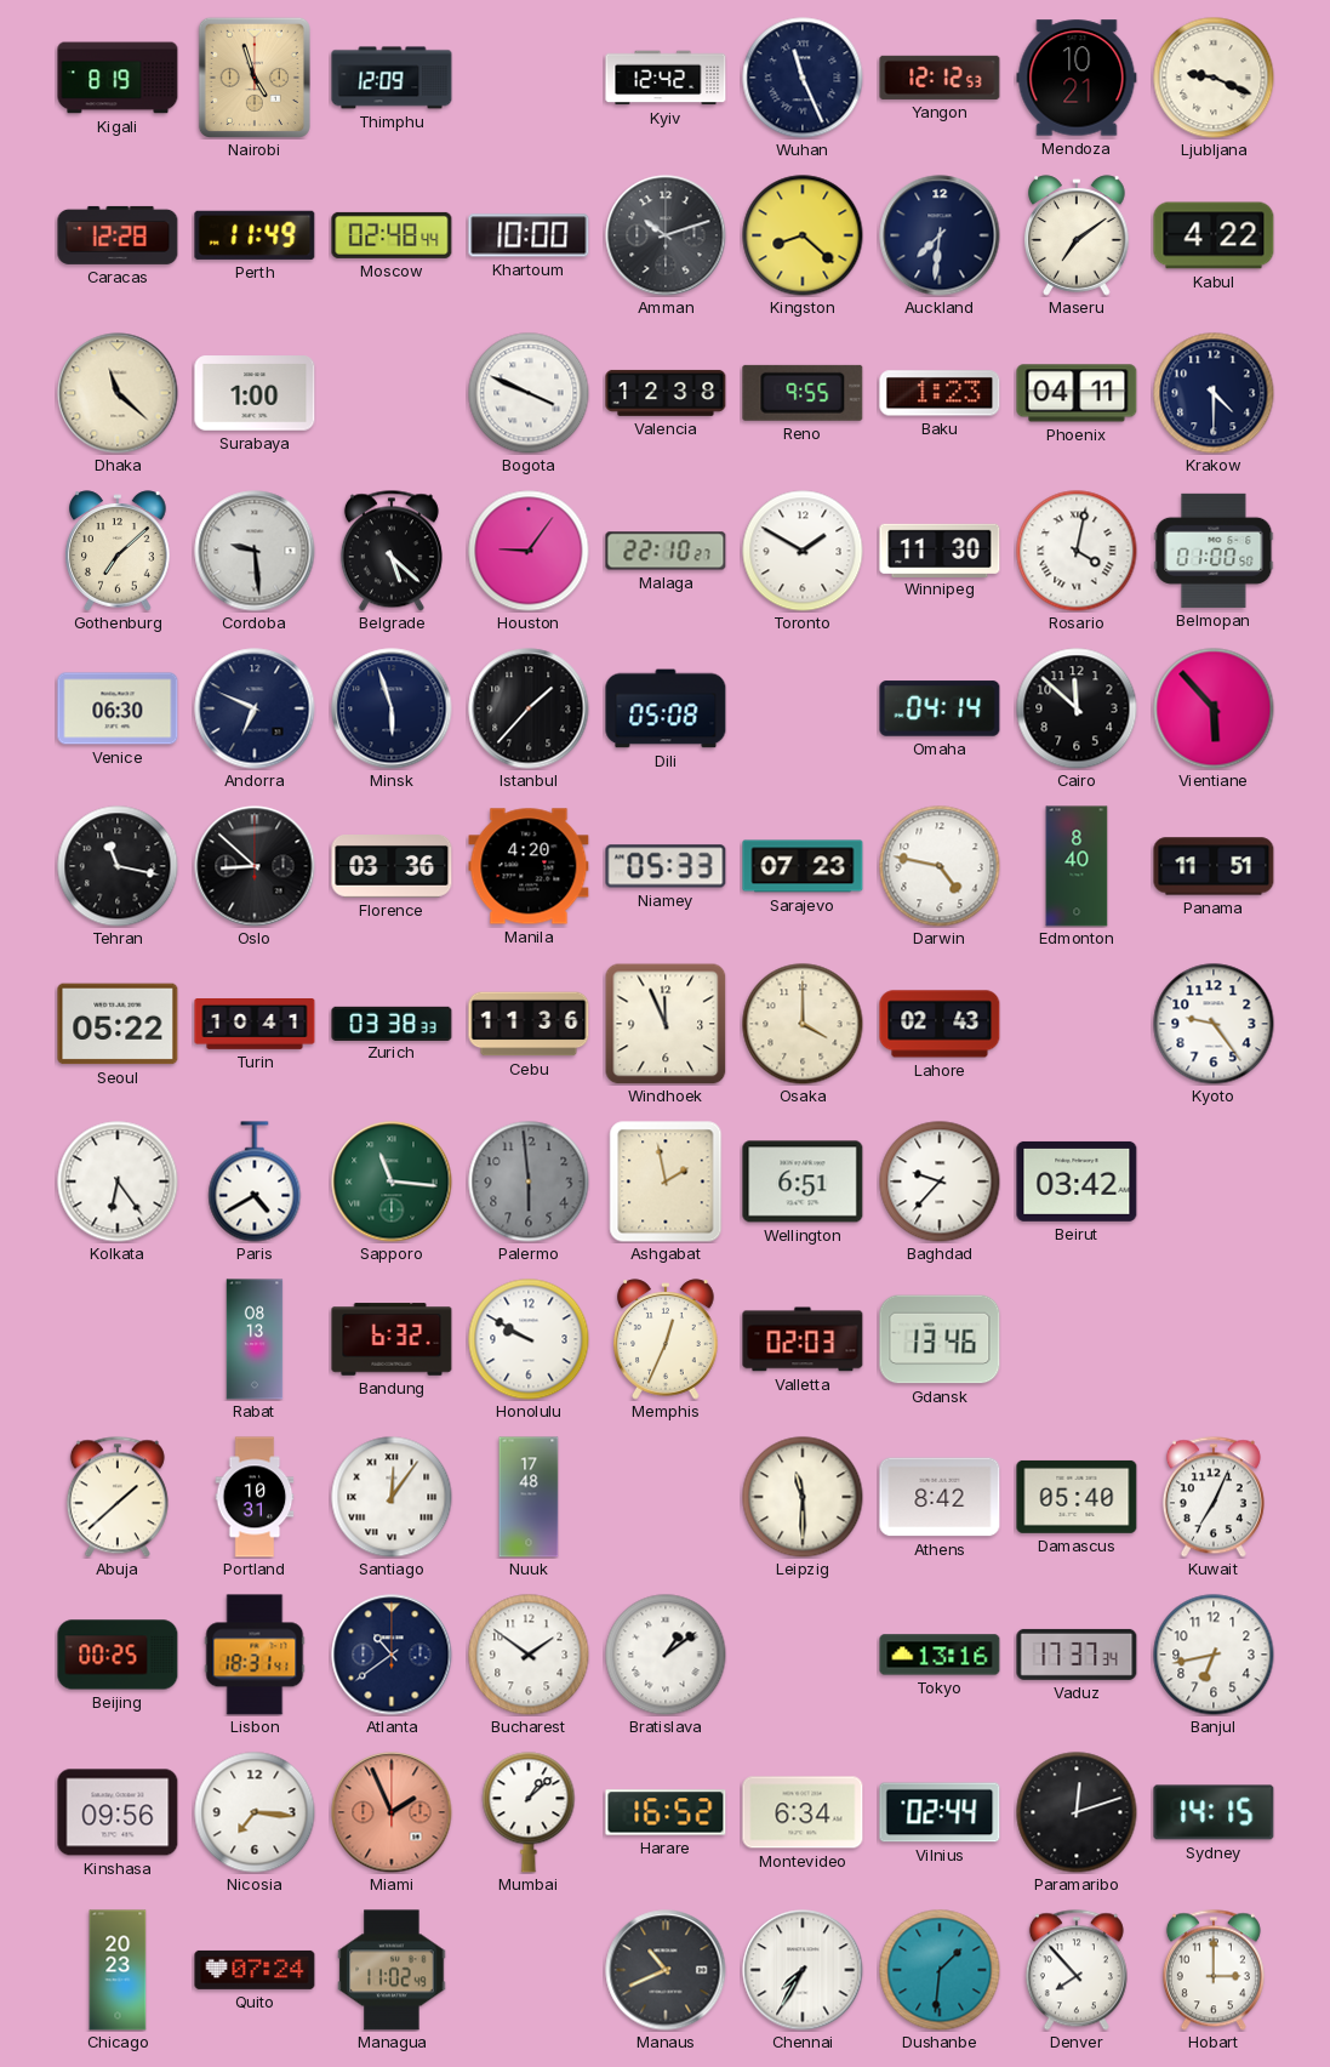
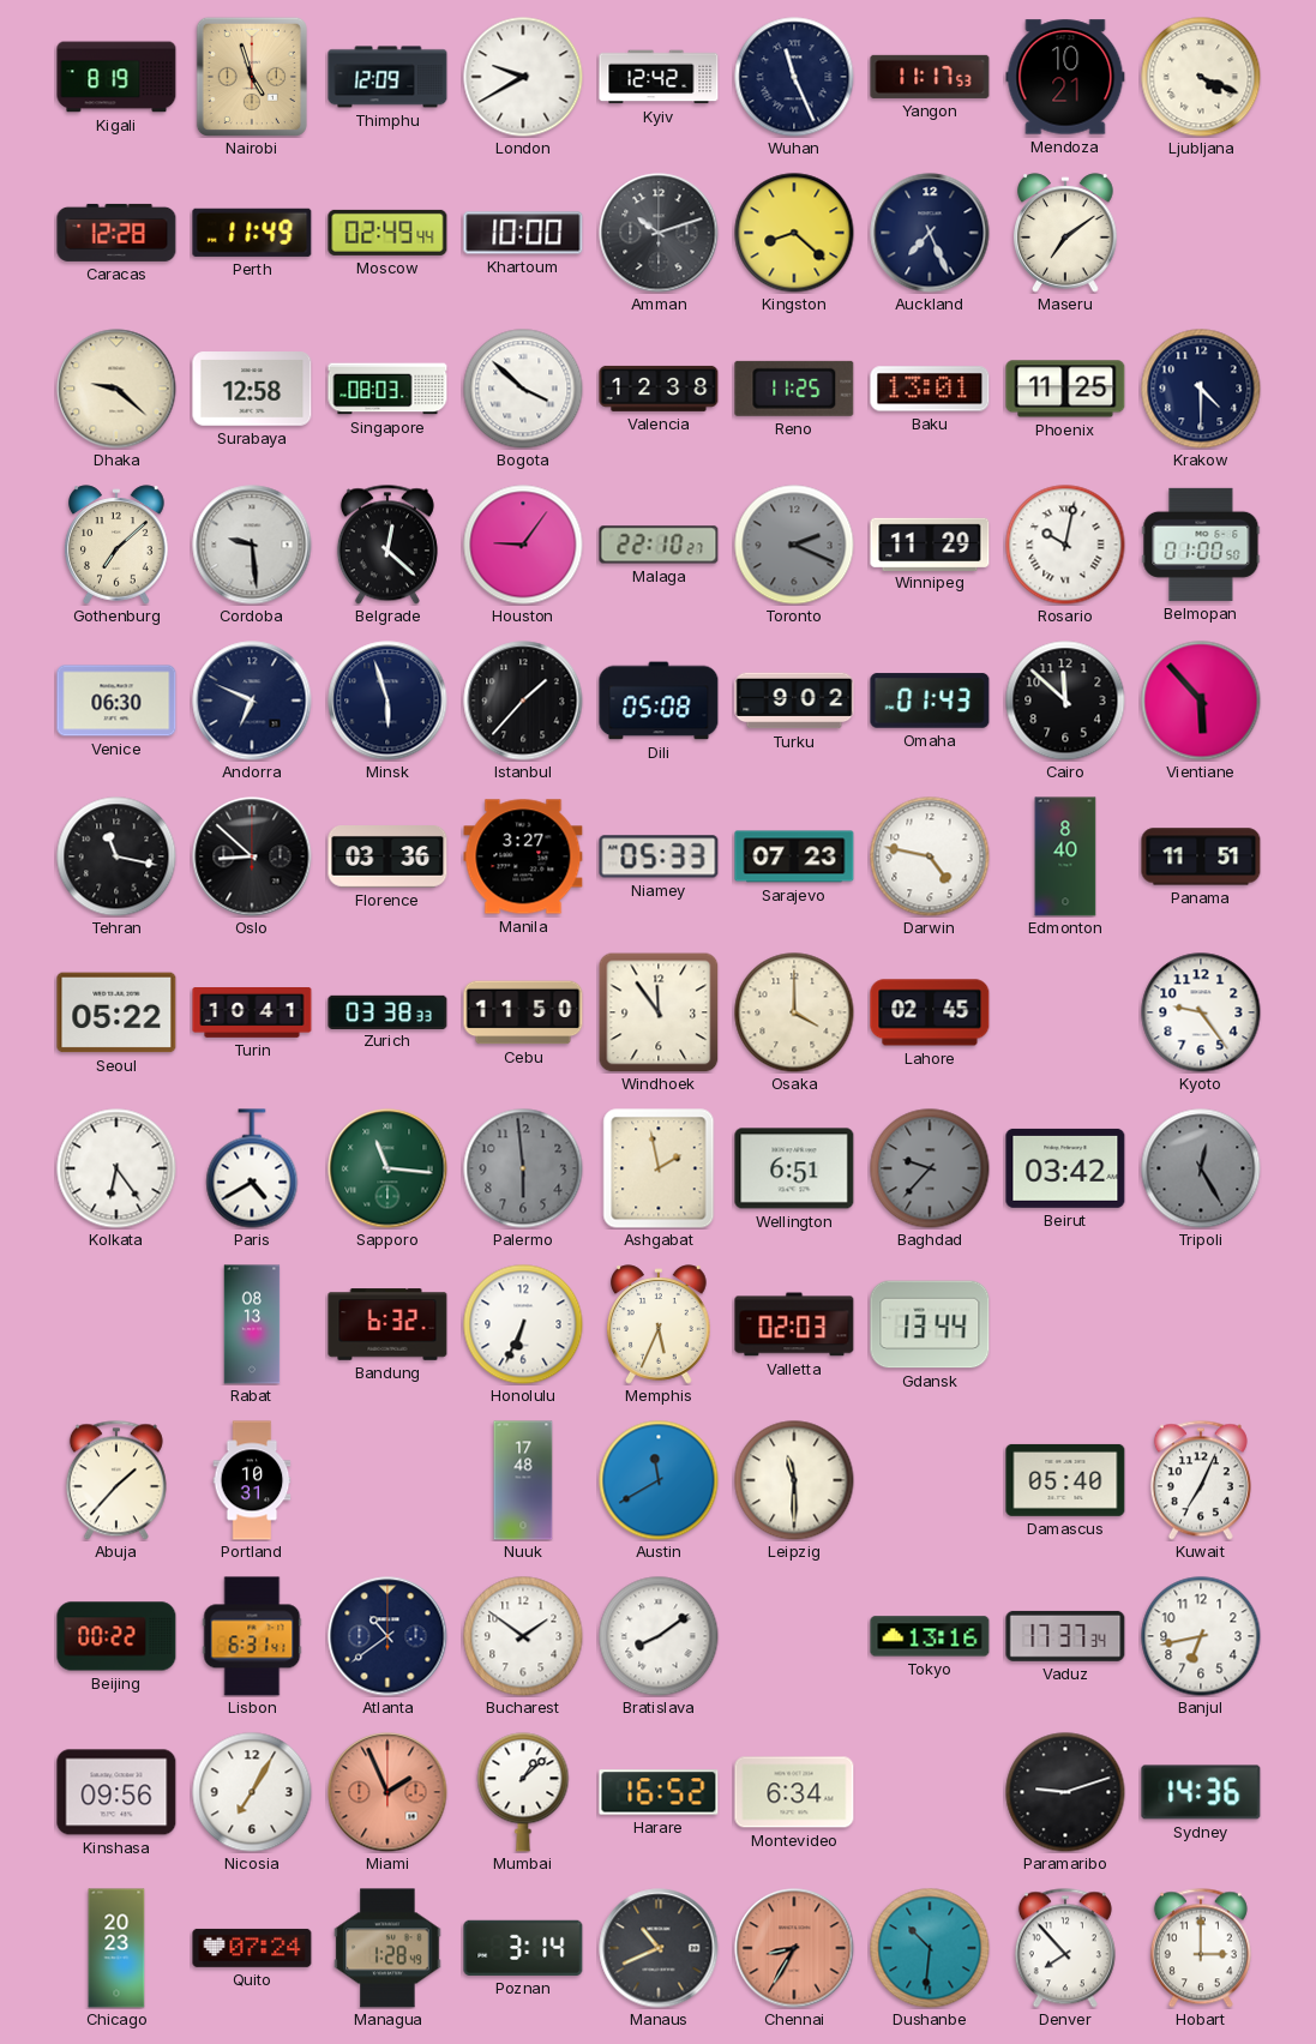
London: none -> 9:40 (523, 77)
Yangon: 12:12 -> 11:17 (930, 77)
Ljubljana: 9:19 -> 4:19 (1201, 77)
Moscow: 02:48 -> 02:49 (387, 233)
Auckland: 7:31 -> 7:26 (930, 233)
Kabul: 4:22 -> none (1214, 235)
Dhaka: 11:22 -> 9:22 (116, 389)
Surabaya: 1:00 -> 12:58 (252, 389)
Singapore: none -> 08:03 (387, 389)
Bogota: 3:49 -> 3:52 (523, 389)
Reno: 9:55 -> 11:25 (794, 389)
Baku: 1:23 -> 13:01 (930, 389)
Phoenix: 04:11 -> 11:25 (1065, 389)
Belgrade: 5:22 -> 12:22 (387, 545)
Toronto: 1:50 -> 2:19 (794, 545)
Toronto dial: white -> grey (794, 545)
Winnipeg: 11:30 -> 11:29 (930, 543)
Rosario: 4:02 -> 10:02 (1065, 545)
Turku: none -> 9:02 (794, 701)
Omaha: 04:14 -> 01:43 (930, 701)
Manila: 4:20 -> 3:27 (523, 856)
Cebu: 11:36 -> 11:50 (523, 1012)
Windhoek: 11:56 -> 11:54 (659, 1012)
Lahore: 02:43 -> 02:45 (930, 1012)
Baghdad dial: white -> grey (930, 1168)
Tripoli: none -> 12:25 (1201, 1168)
Honolulu: 9:50 -> 6:34 (523, 1324)
Memphis: 12:34 -> 5:34 (659, 1324)
Gdansk: 13:46 -> 13:44 (930, 1324)
Abuja: 1:38 -> 1:37 (116, 1480)
Santiago: 12:06 -> none (392, 1497)
Austin: none -> 11:40 (659, 1480)
Athens: 8:42 -> none (940, 1497)
Beijing: 00:25 -> 00:22 (116, 1636)
Lisbon: 18:31 -> 6:31 (252, 1636)
Bratislava: 1:09 -> 8:09 (659, 1636)
Nicosia: 7:16 -> 7:05 (252, 1792)
Vilnius: 02:44 -> none (940, 1812)
Paramaribo: 12:12 -> 9:12 (1065, 1792)
Sydney: 14:15 -> 14:36 (1201, 1792)
Managua: 11:02 -> 1:28 (387, 1948)
Poznan: none -> 3:14 (523, 1948)
Chennai: 7:35 -> 8:35 (794, 1948)
Chennai dial: white -> salmon (794, 1948)
Dushanbe: 1:31 -> 10:31 (930, 1948)
